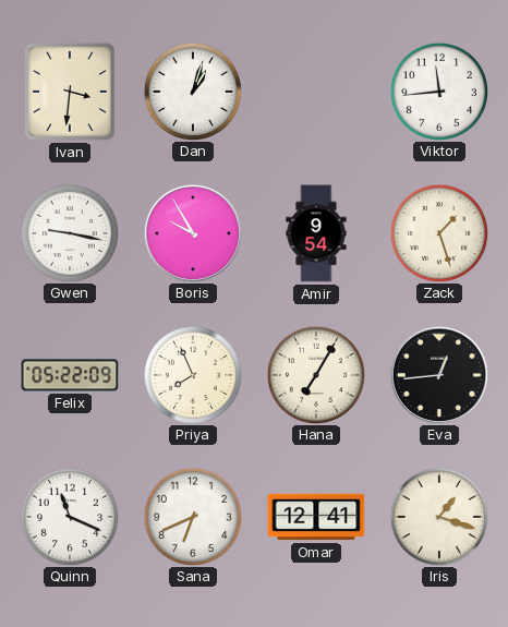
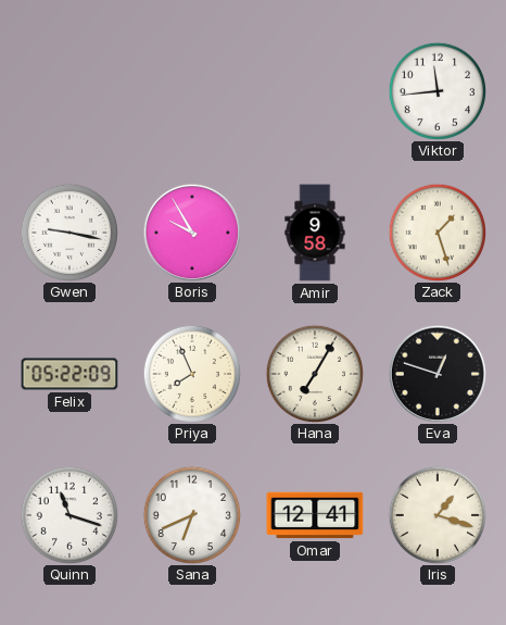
Ivan: 3:31 -> none (70, 92)
Dan: 1:03 -> none (192, 91)
Amir: 9:54 -> 9:58 (315, 233)
Eva: 12:44 -> 12:48 (437, 373)
Quinn: 11:19 -> 11:18 (68, 514)
